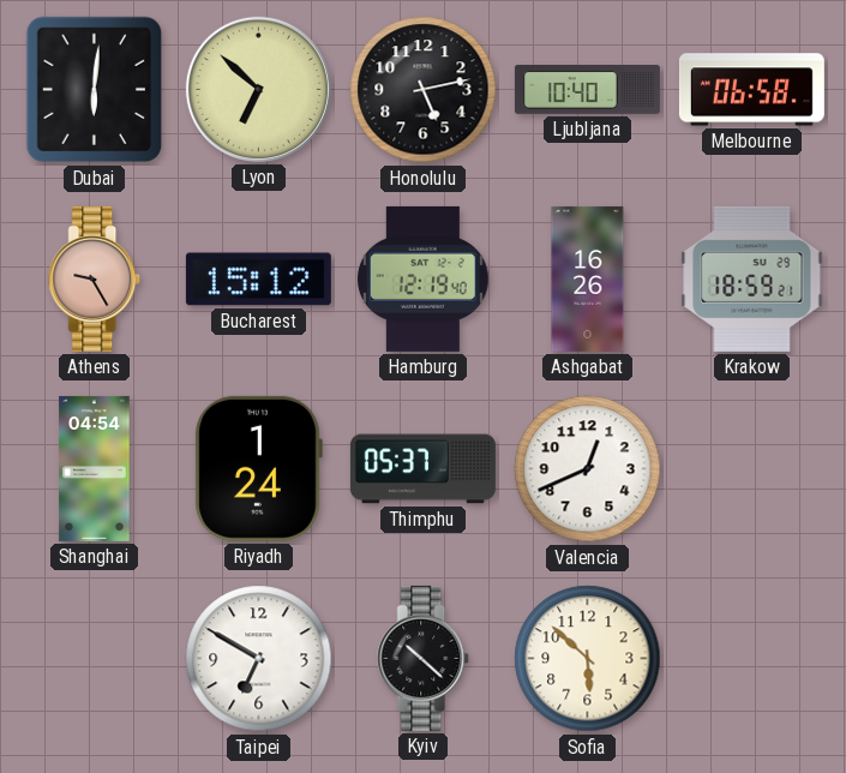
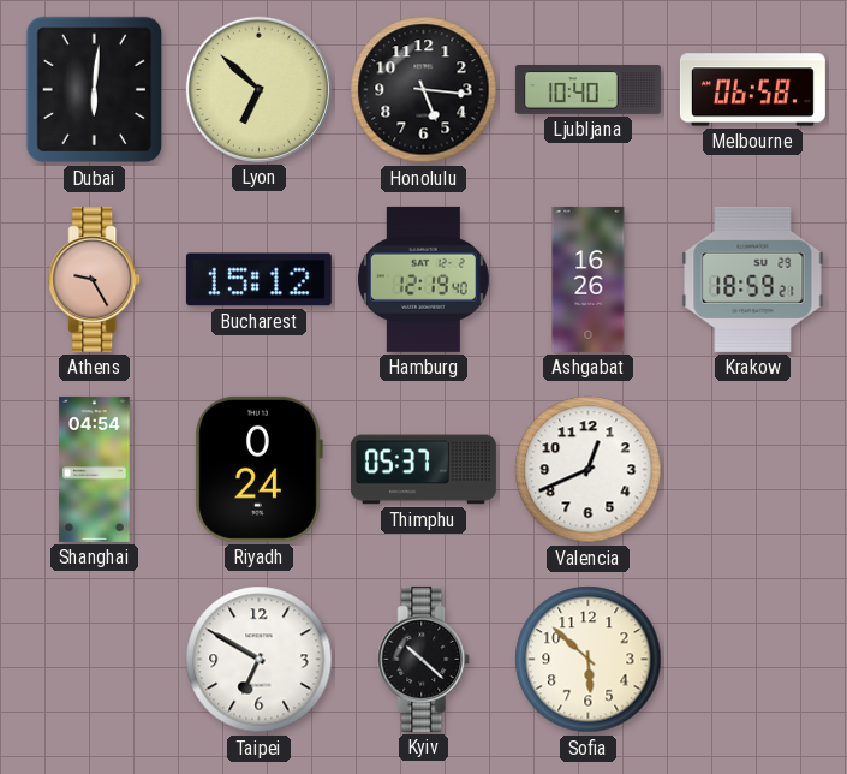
Honolulu: 5:13 -> 5:16 (424, 90)
Riyadh: 1:24 -> 0:24 (258, 469)
